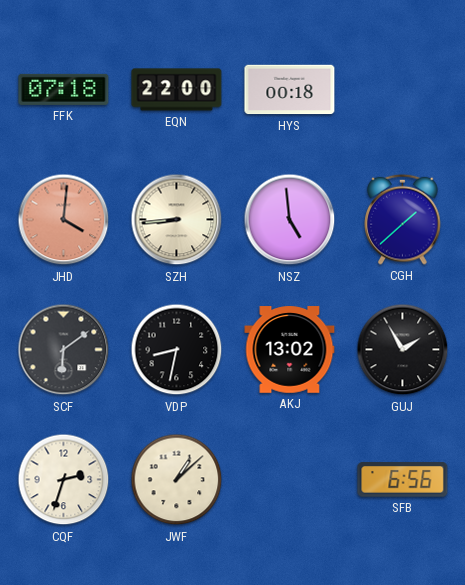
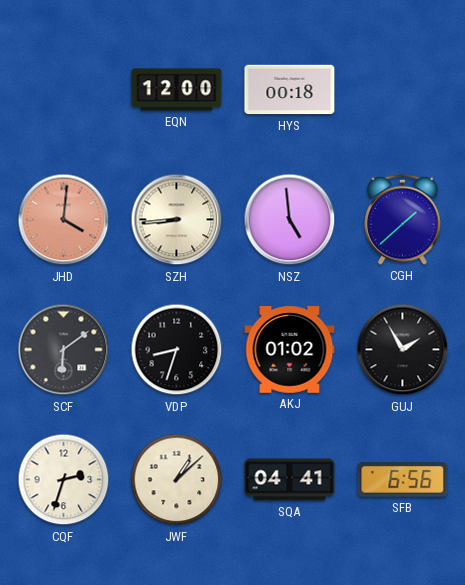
FFK: 07:18 -> none (64, 89)
EQN: 22:00 -> 12:00 (177, 90)
VDP: 8:32 -> 8:33 (177, 350)
AKJ: 13:02 -> 01:02 (290, 350)
SQA: none -> 04:41 (290, 480)
